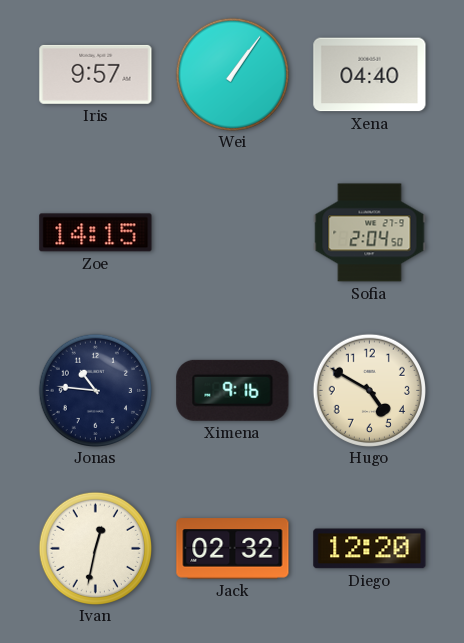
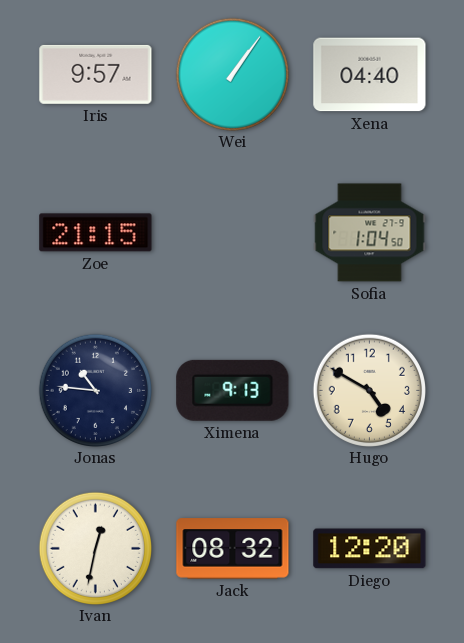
Zoe: 14:15 -> 21:15 (96, 233)
Sofia: 2:04 -> 1:04 (370, 233)
Ximena: 9:16 -> 9:13 (233, 390)
Jack: 02:32 -> 08:32 (233, 549)
